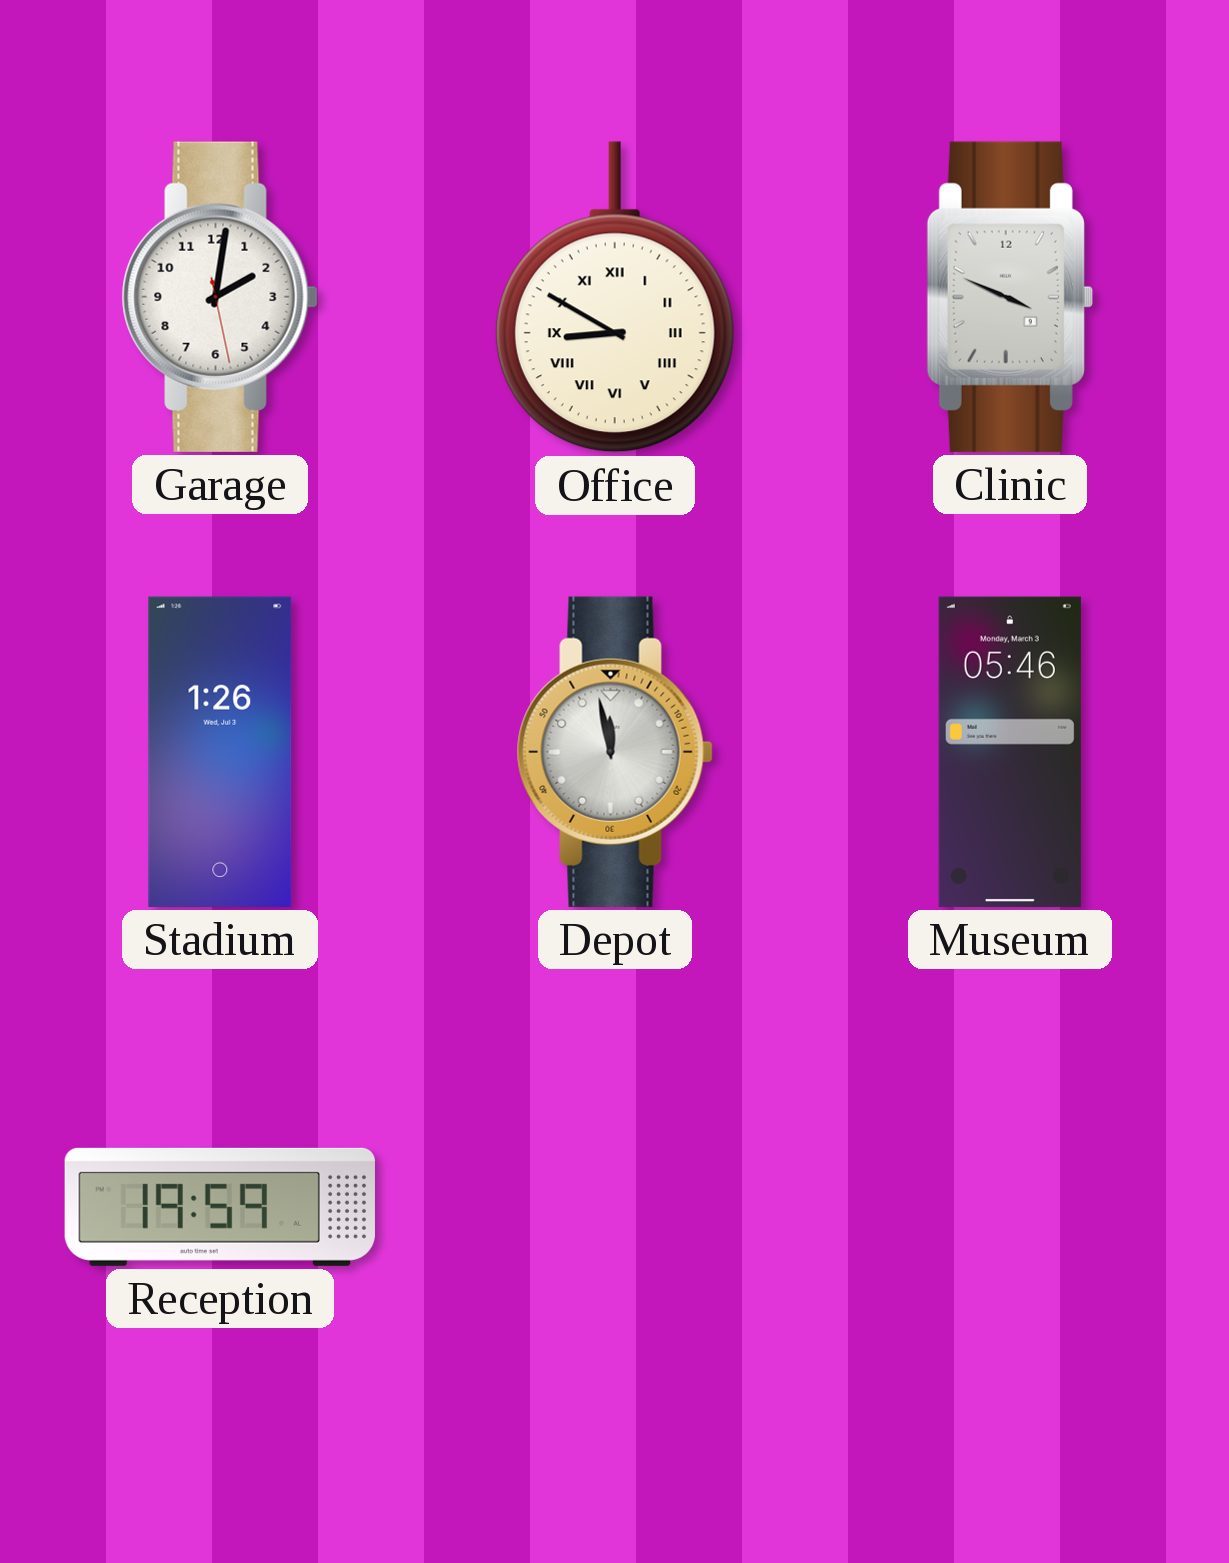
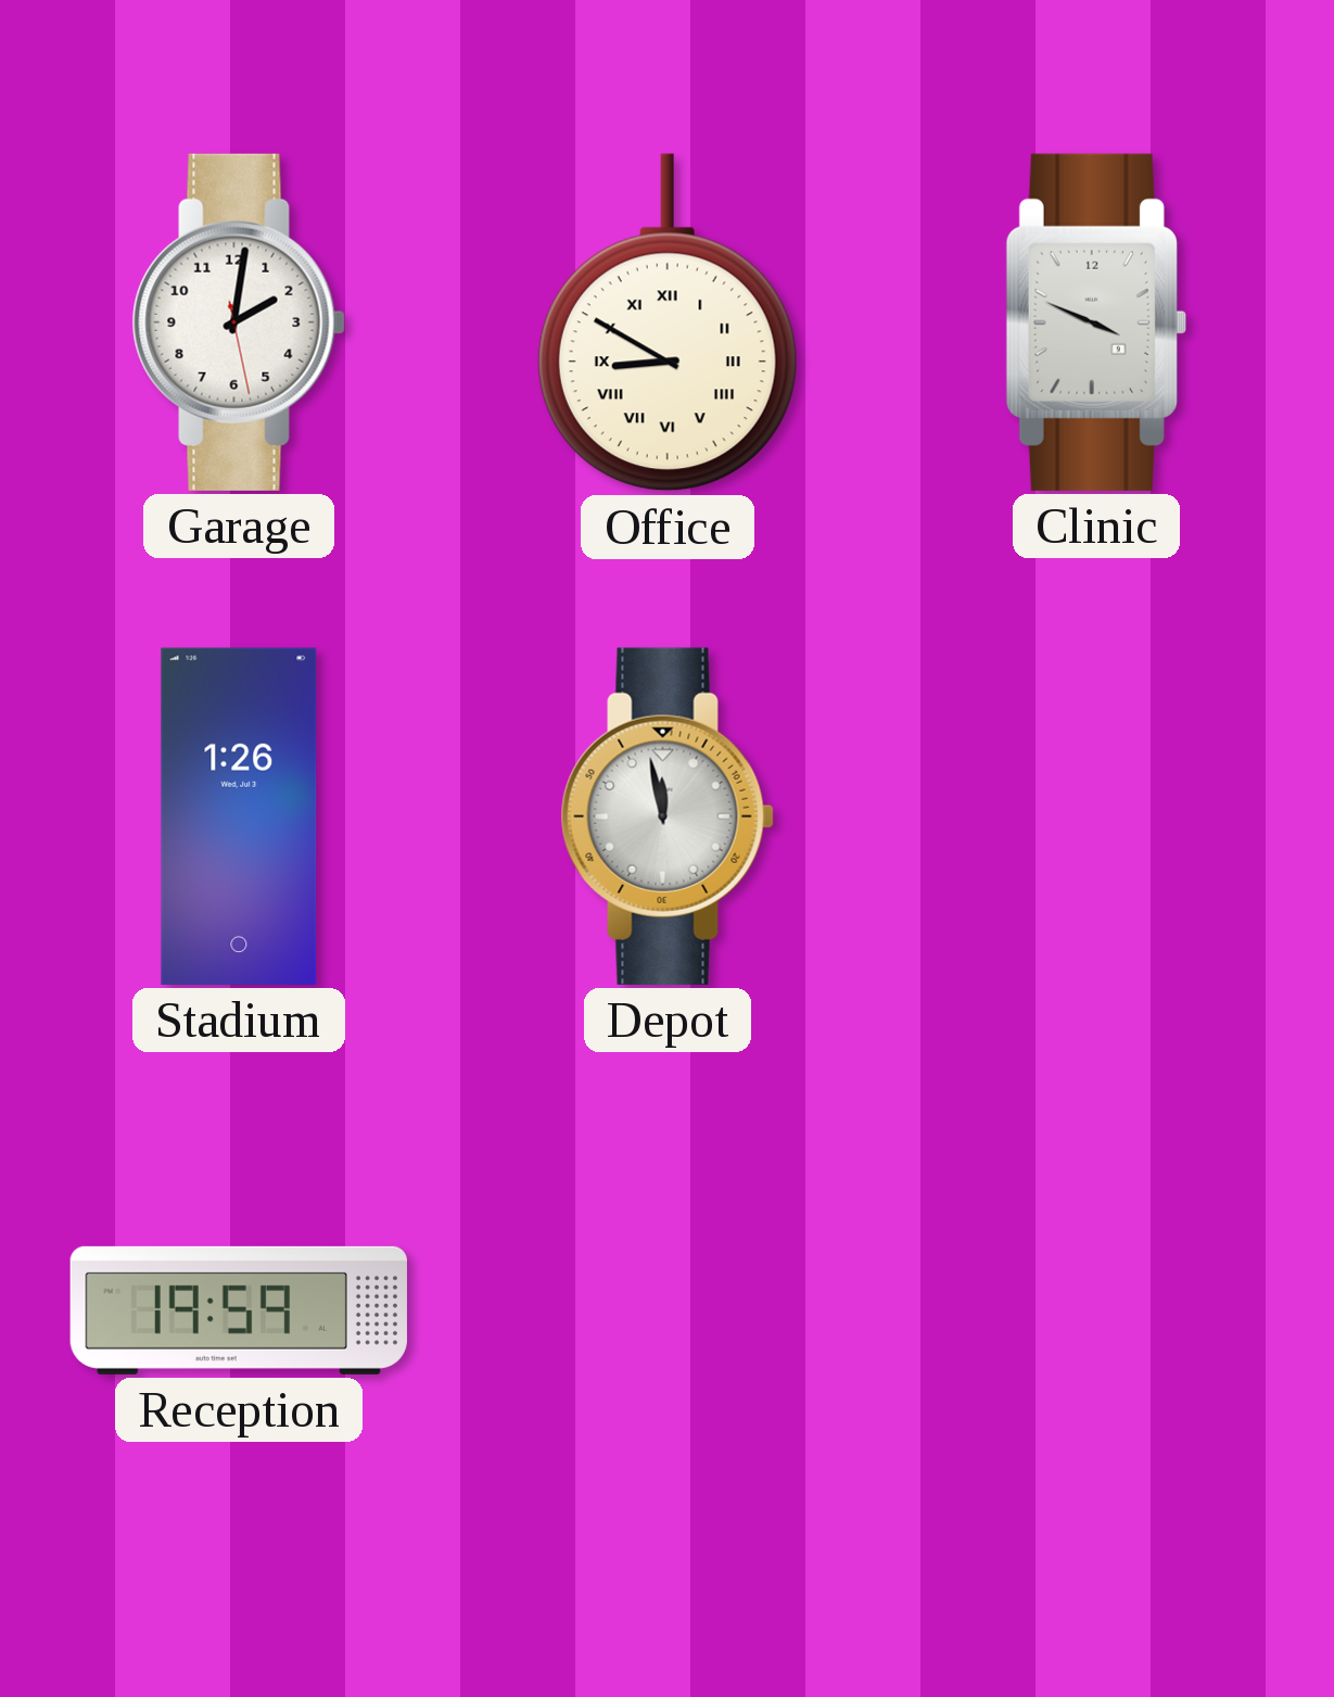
Museum: 05:46 -> none (1010, 752)
